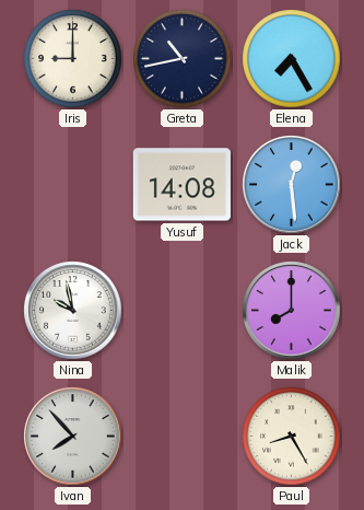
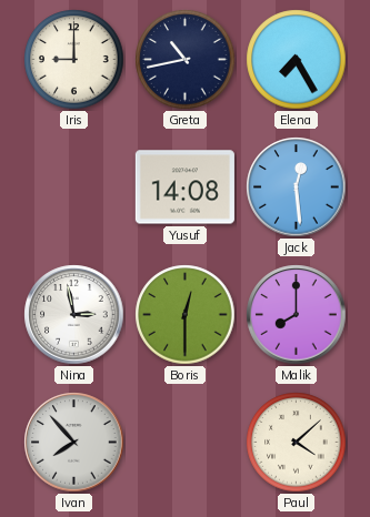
Nina: 9:58 -> 2:58 (74, 315)
Boris: none -> 12:30 (186, 315)
Paul: 8:25 -> 4:08 (297, 443)
